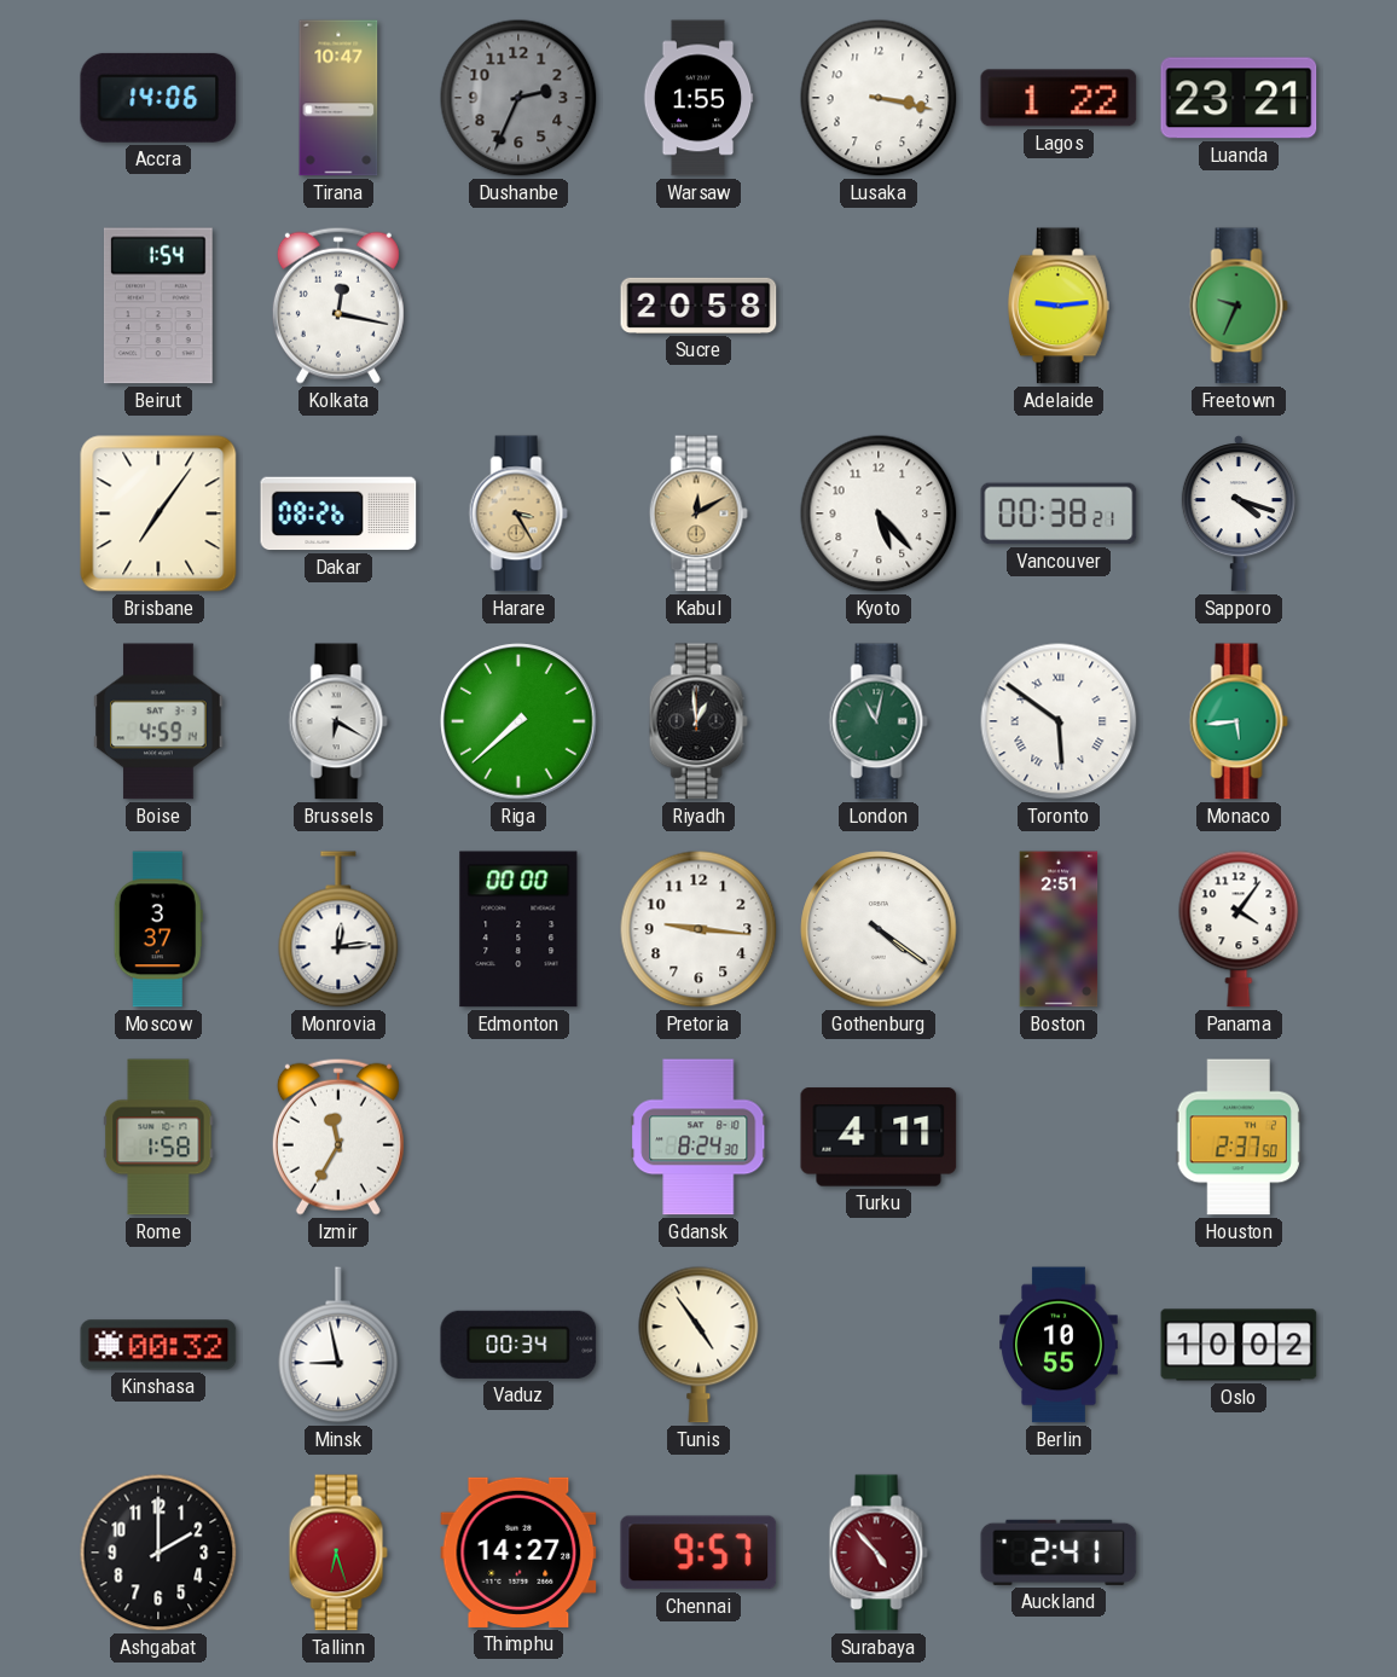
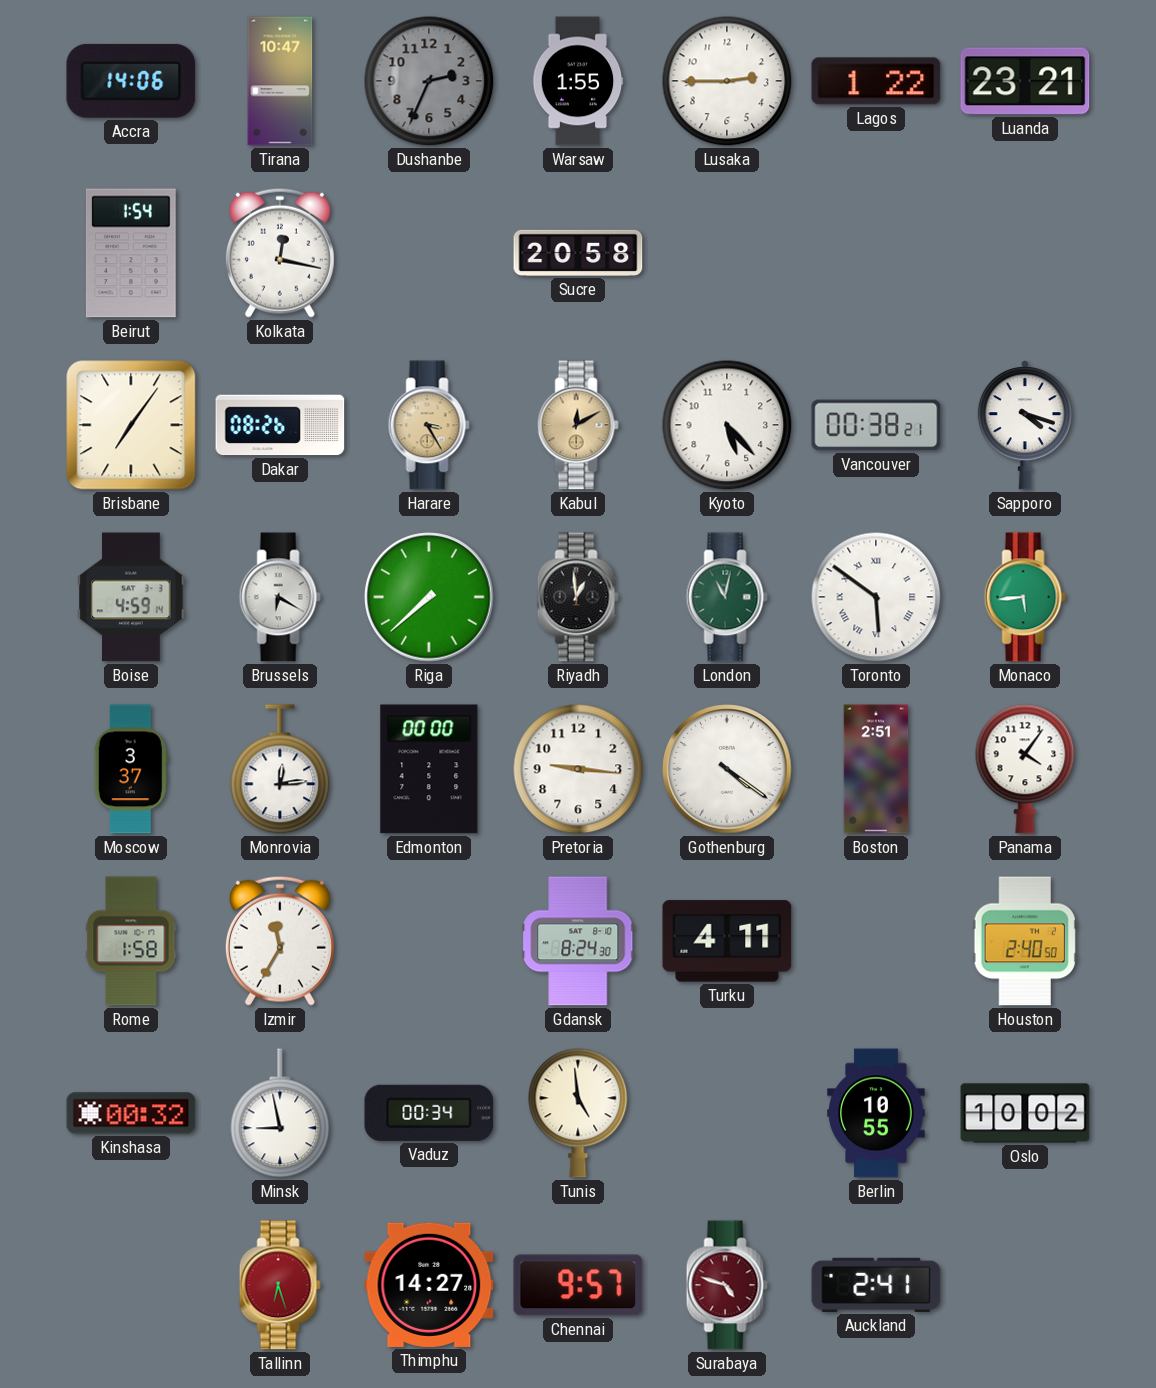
Lusaka: 3:17 -> 2:45 (727, 81)
Adelaide: 9:14 -> none (1059, 306)
Freetown: 9:34 -> none (1239, 306)
Houston: 2:37 -> 2:40 (1025, 941)
Tunis: 4:54 -> 4:59 (578, 1113)
Ashgabat: 2:00 -> none (158, 1553)
Surabaya: 4:53 -> 4:48 (727, 1285)
